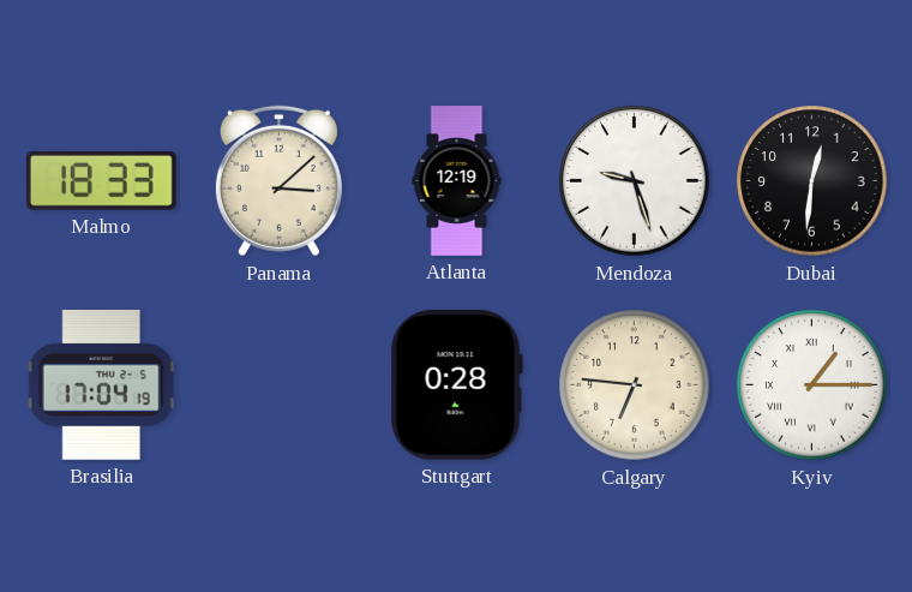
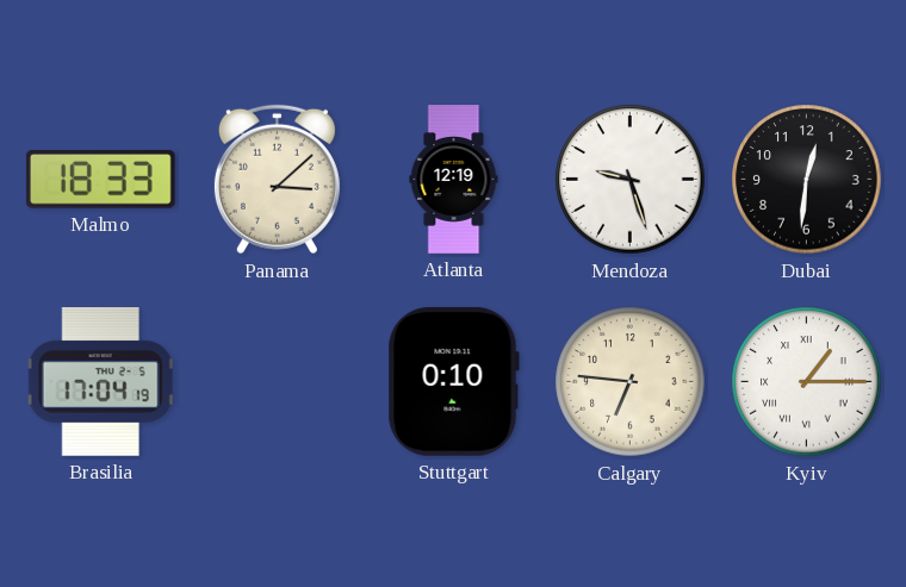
Stuttgart: 0:28 -> 0:10 (453, 381)
